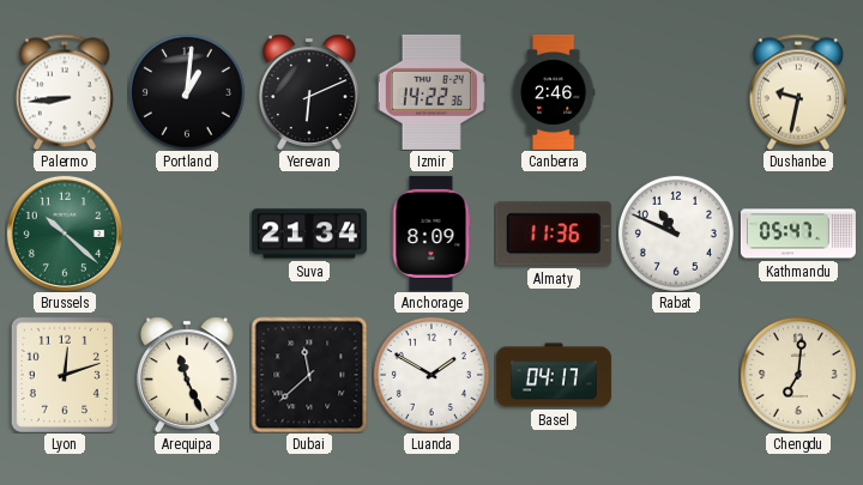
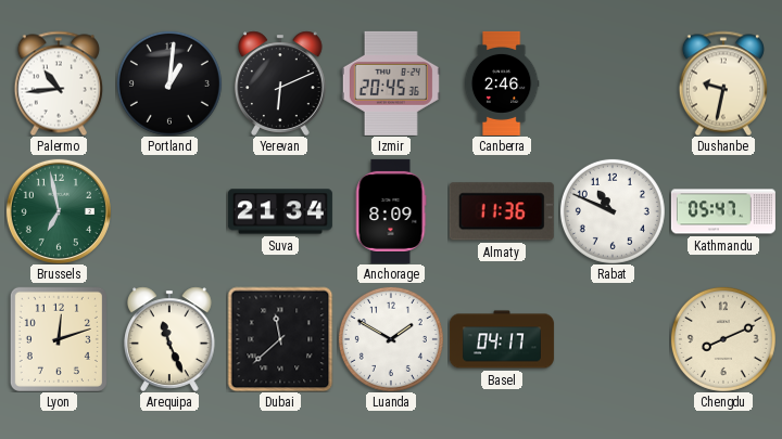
Palermo: 8:44 -> 10:44 (59, 83)
Izmir: 14:22 -> 20:45 (391, 83)
Brussels: 10:22 -> 6:58 (59, 211)
Chengdu: 7:01 -> 8:11 (723, 339)
